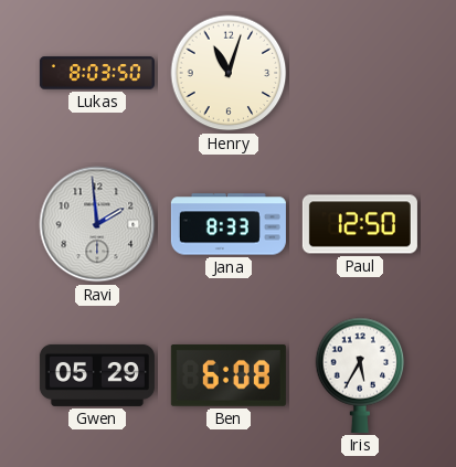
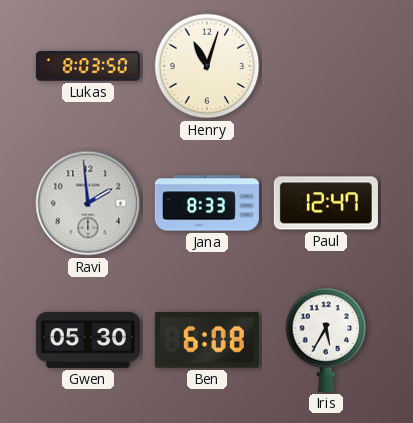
Paul: 12:50 -> 12:47 (326, 203)
Gwen: 05:29 -> 05:30 (88, 340)
